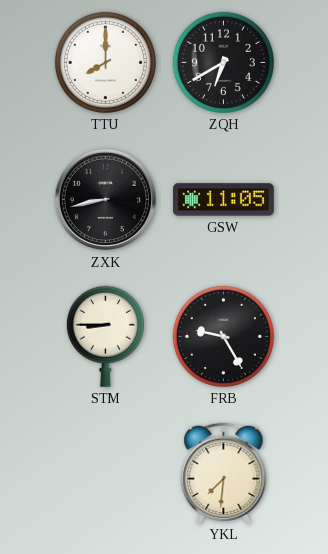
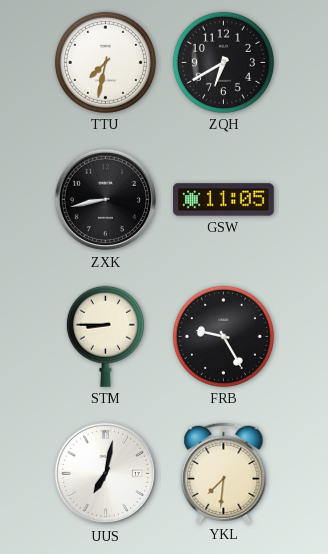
TTU: 8:00 -> 7:32 (105, 62)
UUS: none -> 7:02 (106, 474)
